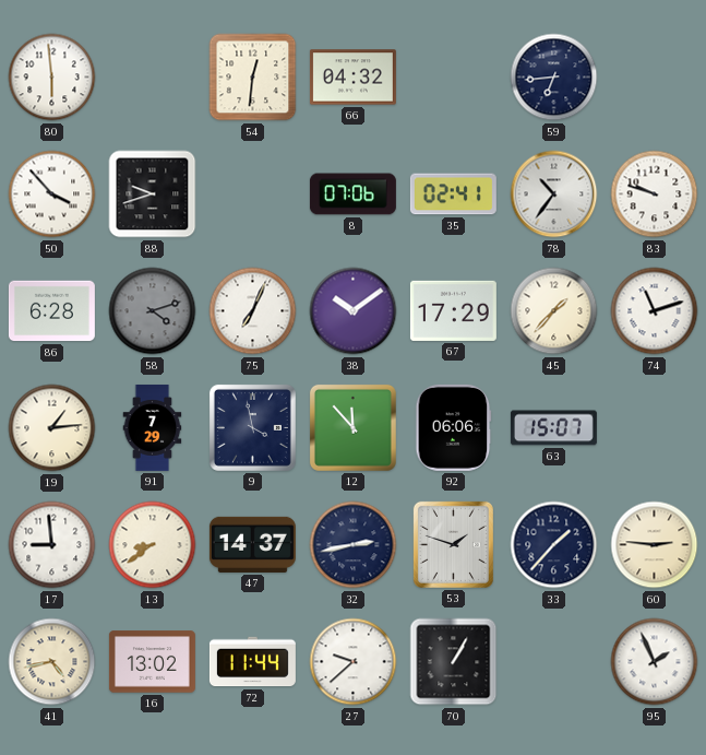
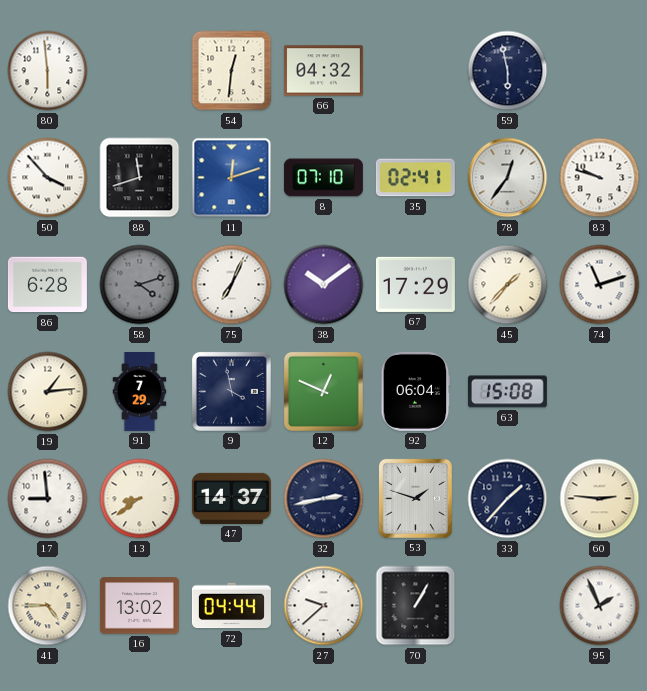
59: 6:44 -> 5:58 (508, 71)
88: 9:42 -> 11:42 (140, 178)
11: none -> 12:12 (232, 178)
8: 07:06 -> 07:10 (323, 178)
78: 10:36 -> 12:36 (508, 178)
12: 11:53 -> 12:49 (323, 391)
92: 06:06 -> 06:04 (416, 391)
63: 15:07 -> 15:08 (507, 392)
41: 4:43 -> 4:45 (48, 606)
72: 11:44 -> 04:44 (231, 606)
